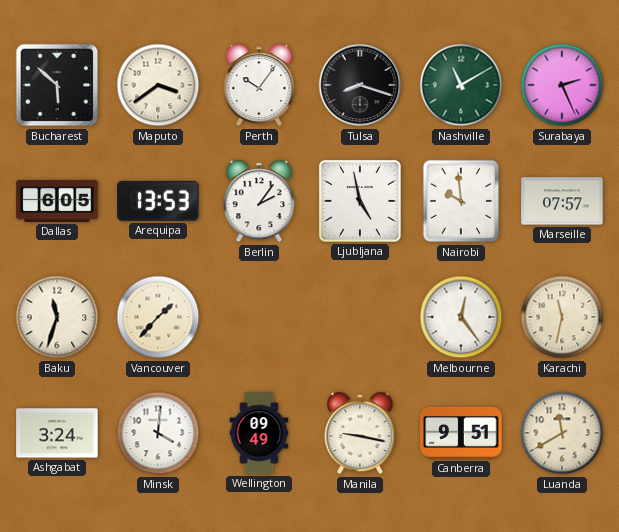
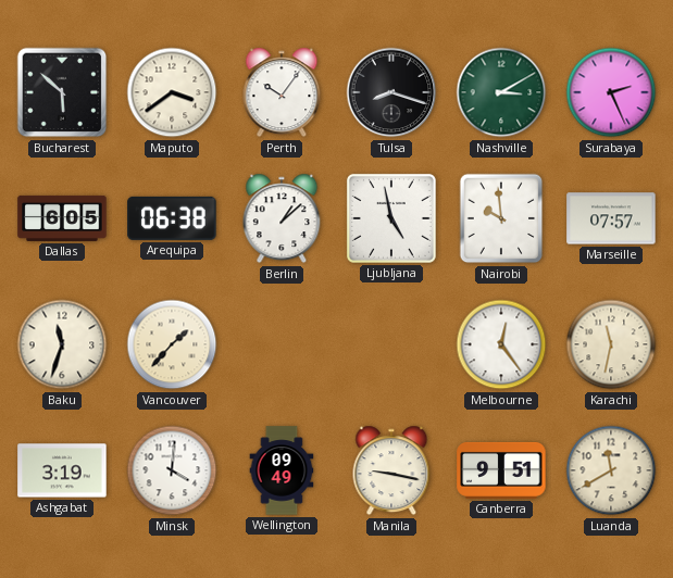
Nashville: 11:10 -> 3:10 (501, 92)
Arequipa: 13:53 -> 06:38 (172, 218)
Berlin: 2:06 -> 1:08 (282, 218)
Ashgabat: 3:24 -> 3:19 (62, 470)
